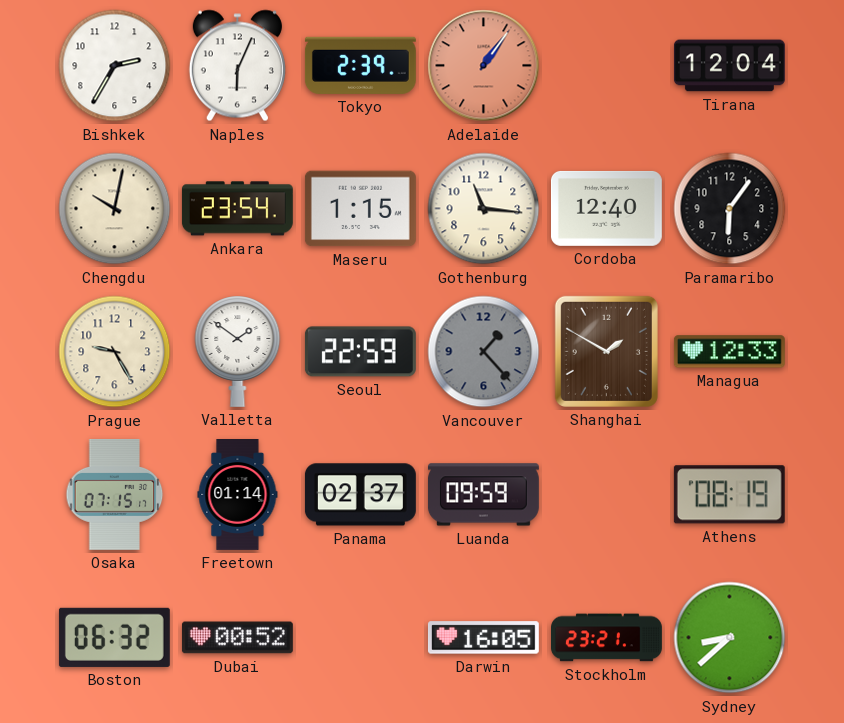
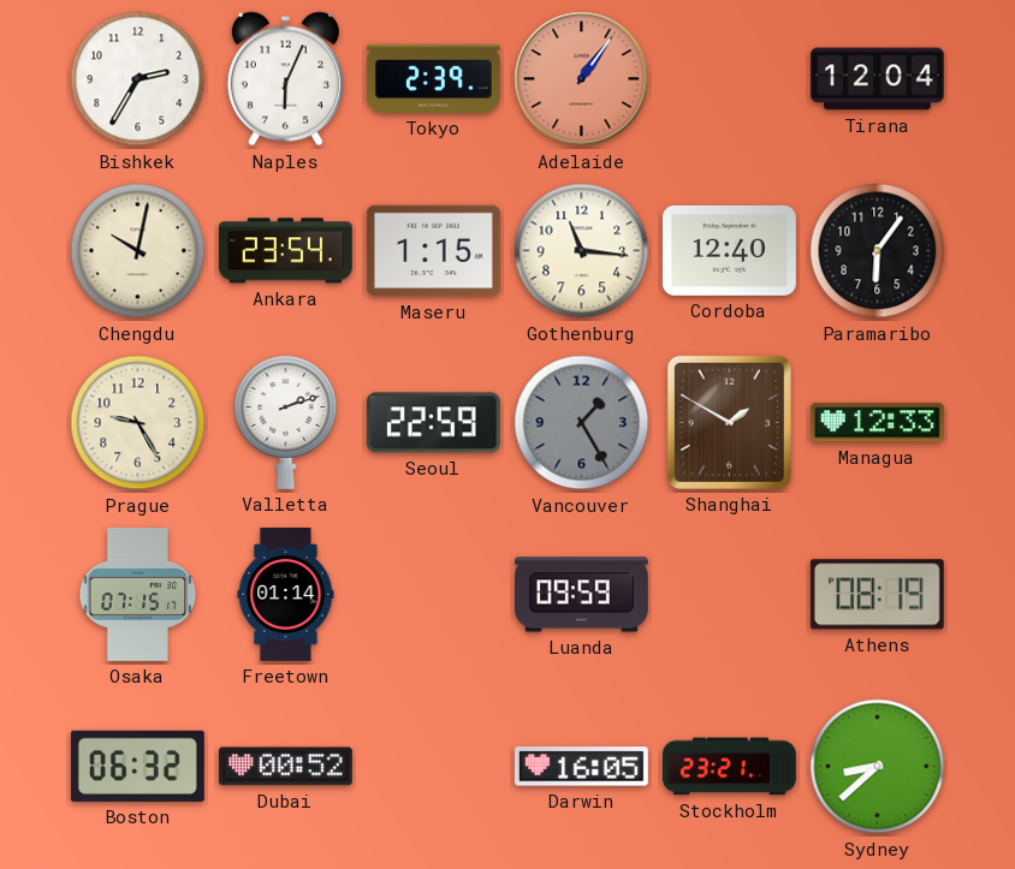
Valletta: 1:51 -> 2:12 (286, 422)
Vancouver: 1:23 -> 1:25 (582, 423)
Panama: 02:37 -> none (360, 495)
